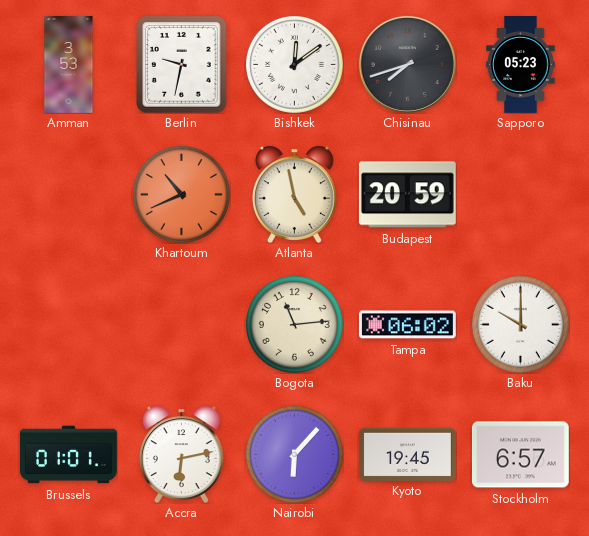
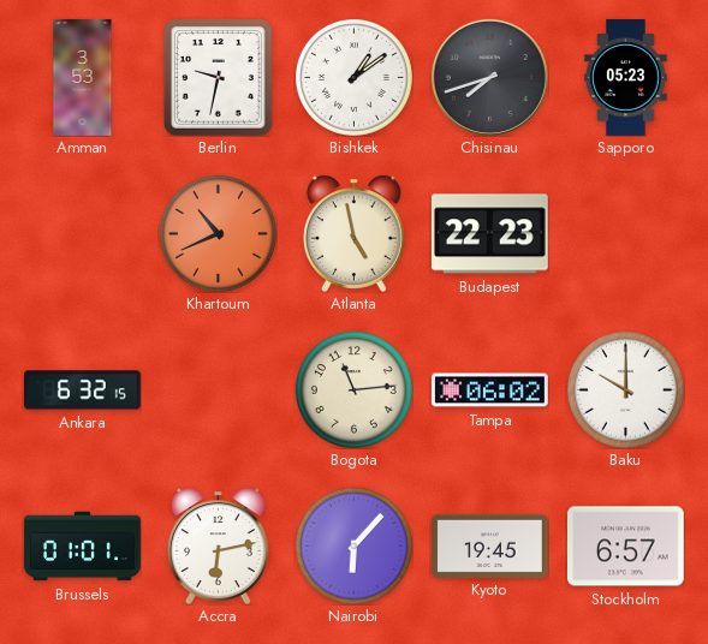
Bishkek: 12:09 -> 1:09 (353, 77)
Budapest: 20:59 -> 22:23 (489, 234)
Ankara: none -> 6:32 (83, 390)
